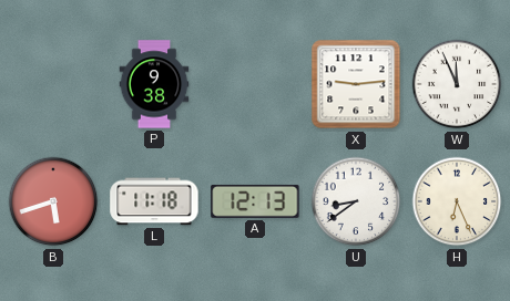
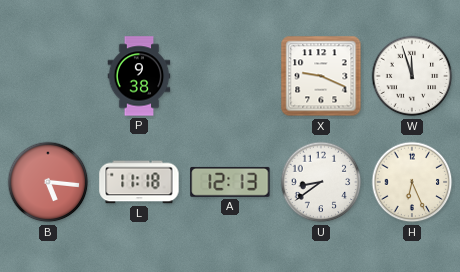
X: 9:14 -> 9:19 (321, 76)
W: 11:56 -> 11:57 (412, 76)
B: 5:42 -> 5:16 (48, 182)
